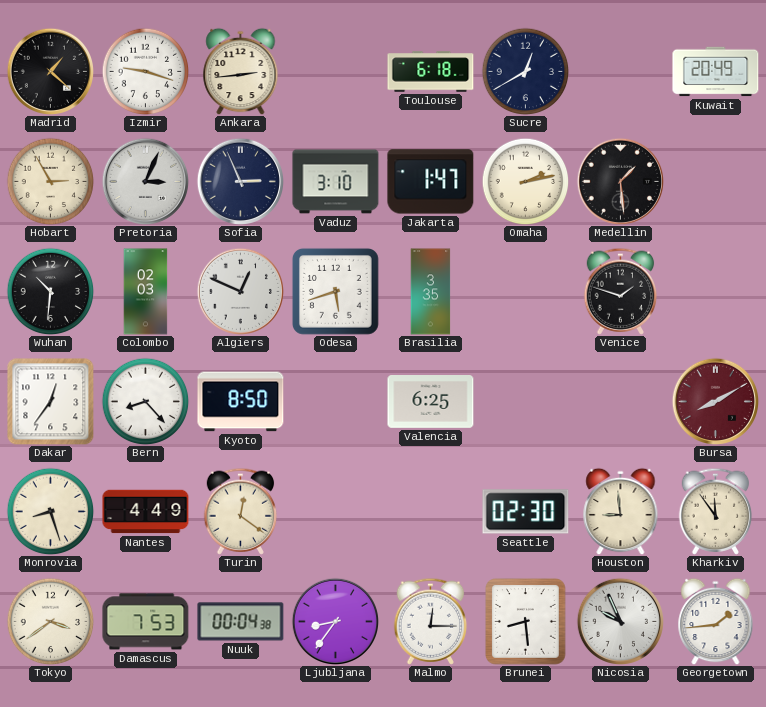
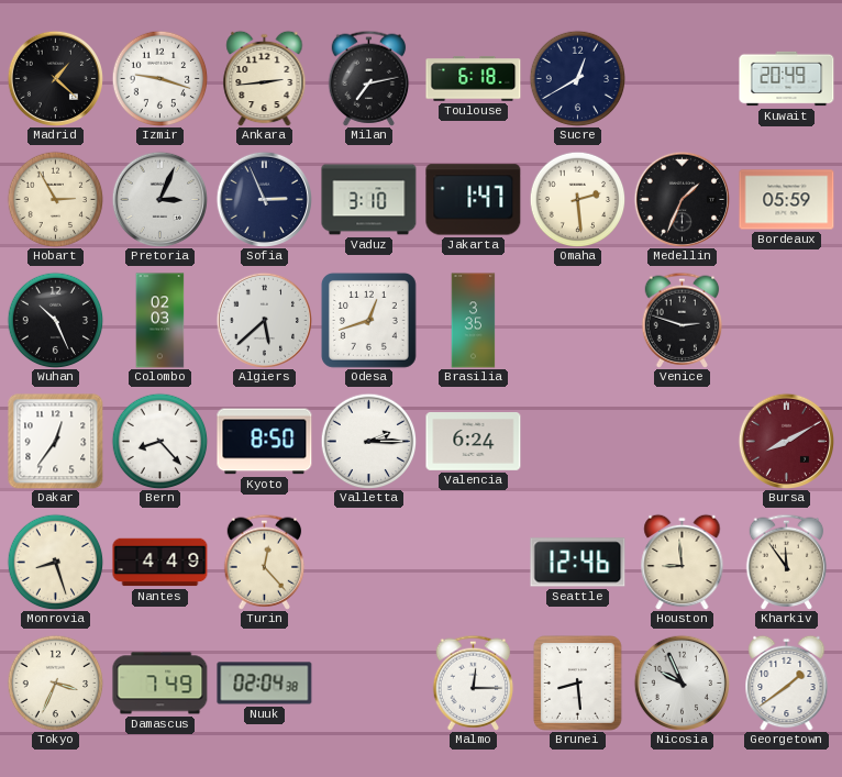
Milan: none -> 7:13 (369, 78)
Omaha: 2:13 -> 2:29 (577, 199)
Medellin: 1:29 -> 1:34 (682, 199)
Bordeaux: none -> 05:59 (787, 200)
Wuhan: 10:31 -> 10:26 (55, 320)
Algiers: 12:49 -> 5:38 (264, 320)
Odesa: 5:42 -> 12:42 (368, 320)
Venice: 1:48 -> 2:48 (683, 320)
Valletta: none -> 2:15 (368, 441)
Valencia: 6:25 -> 6:24 (474, 442)
Turin: 12:21 -> 12:23 (265, 562)
Seattle: 02:30 -> 12:46 (578, 563)
Tokyo: 3:39 -> 3:34 (55, 682)
Damascus: 7:53 -> 7:49 (160, 684)
Nuuk: 00:04 -> 02:04 (265, 684)
Ljubljana: 8:36 -> none (335, 621)
Georgetown: 1:44 -> 1:39 (787, 682)
